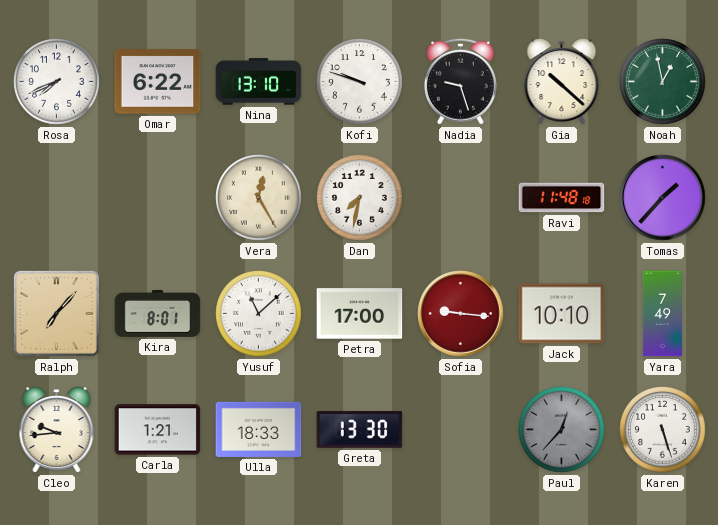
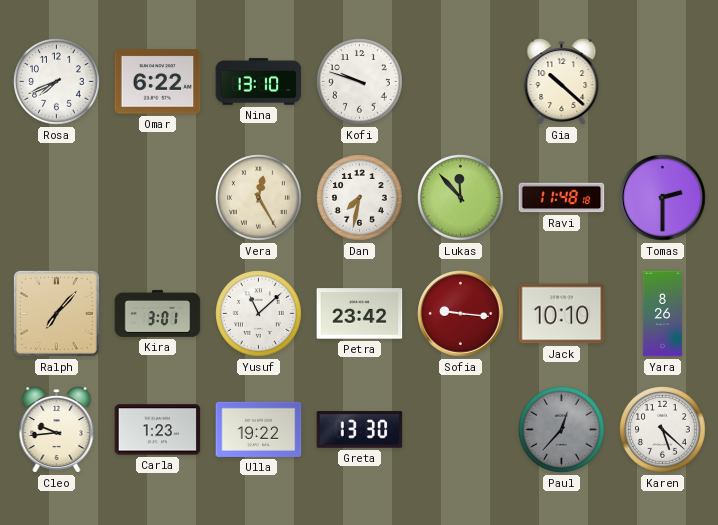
Nadia: 9:27 -> none (460, 81)
Noah: 12:58 -> none (663, 82)
Lukas: none -> 11:53 (461, 198)
Tomas: 1:37 -> 2:30 (663, 198)
Kira: 8:01 -> 3:01 (158, 313)
Petra: 17:00 -> 23:42 (360, 314)
Yara: 7:49 -> 8:26 (662, 314)
Carla: 1:21 -> 1:23 (158, 430)
Ulla: 18:33 -> 19:22 (259, 429)
Karen: 5:27 -> 5:22 (663, 430)
